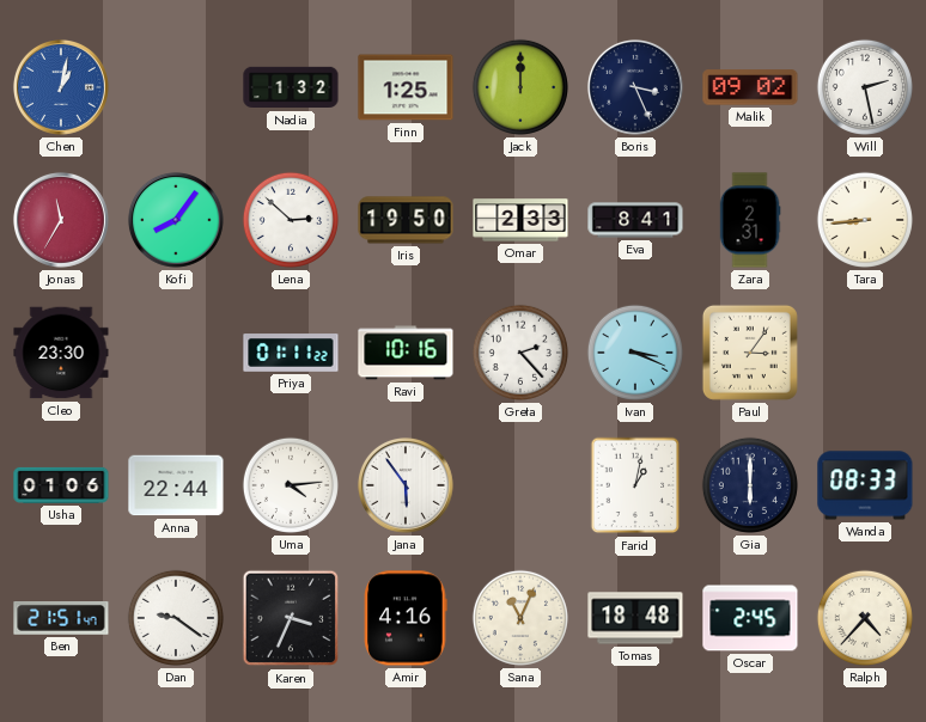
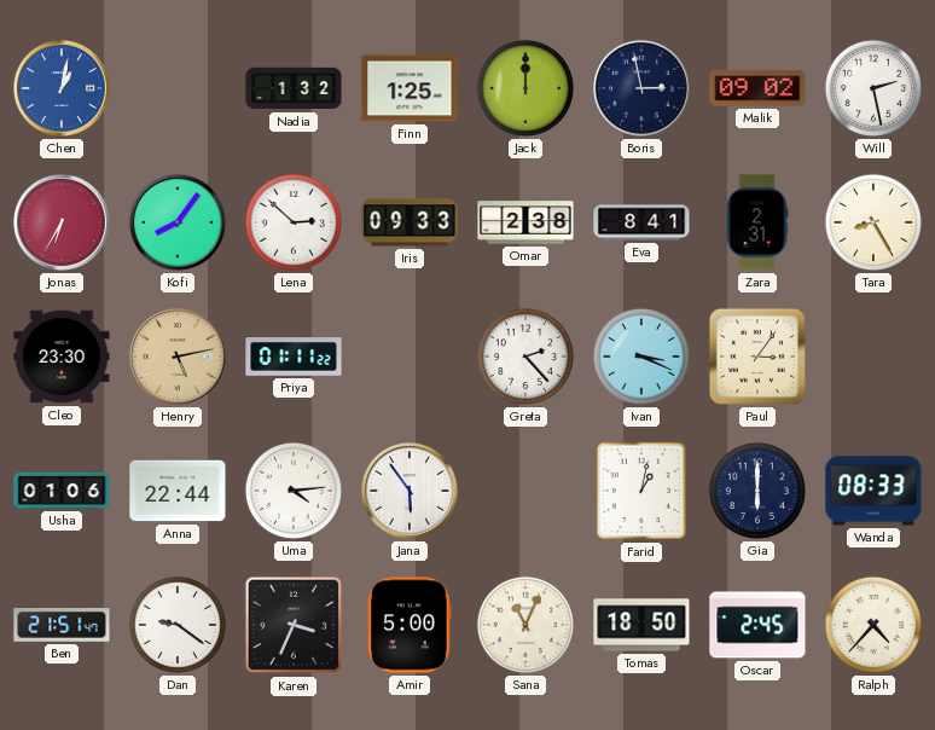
Boris: 3:26 -> 2:58 (641, 88)
Jonas: 11:35 -> 6:35 (62, 222)
Iris: 19:50 -> 09:33 (410, 222)
Omar: 2:33 -> 2:38 (525, 222)
Tara: 8:44 -> 8:25 (873, 222)
Henry: none -> 5:13 (178, 357)
Ravi: 10:16 -> none (406, 353)
Amir: 4:16 -> 5:00 (410, 625)
Tomas: 18:48 -> 18:50 (641, 625)
